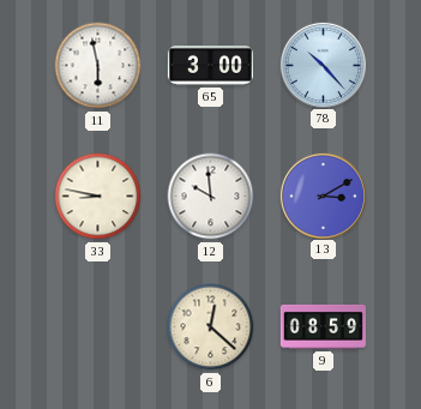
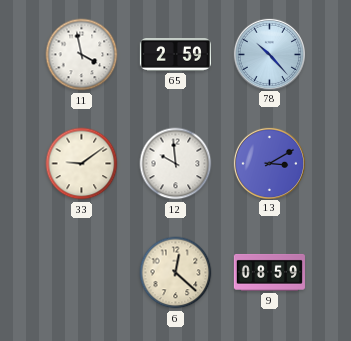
11: 5:58 -> 3:58 (82, 55)
65: 3:00 -> 2:59 (175, 55)
33: 8:47 -> 9:09 (82, 164)
